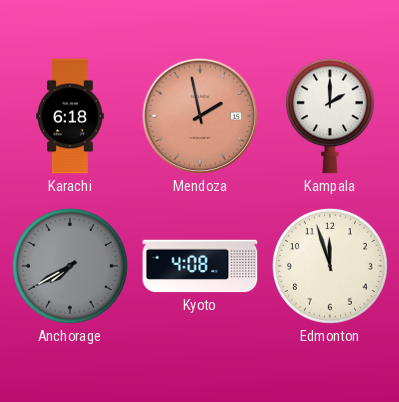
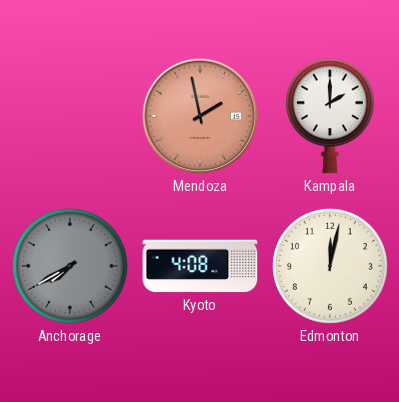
Karachi: 6:18 -> none (70, 116)
Edmonton: 11:57 -> 12:02 (331, 267)
